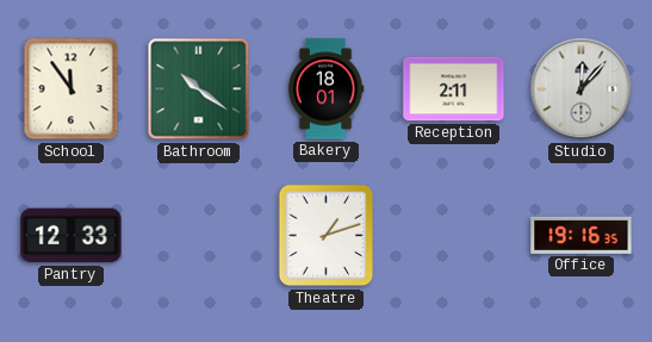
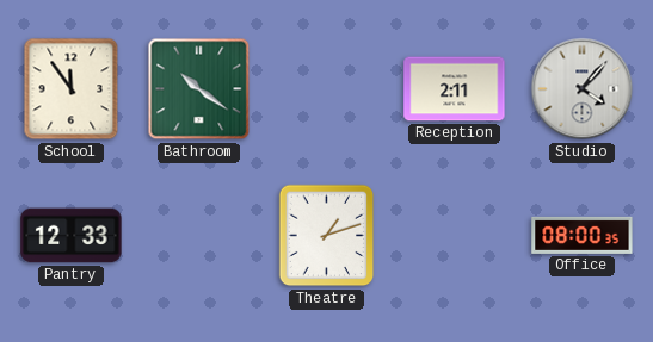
Bakery: 18:01 -> none (325, 89)
Studio: 12:07 -> 4:07 (583, 89)
Office: 19:16 -> 08:00 (583, 235)
